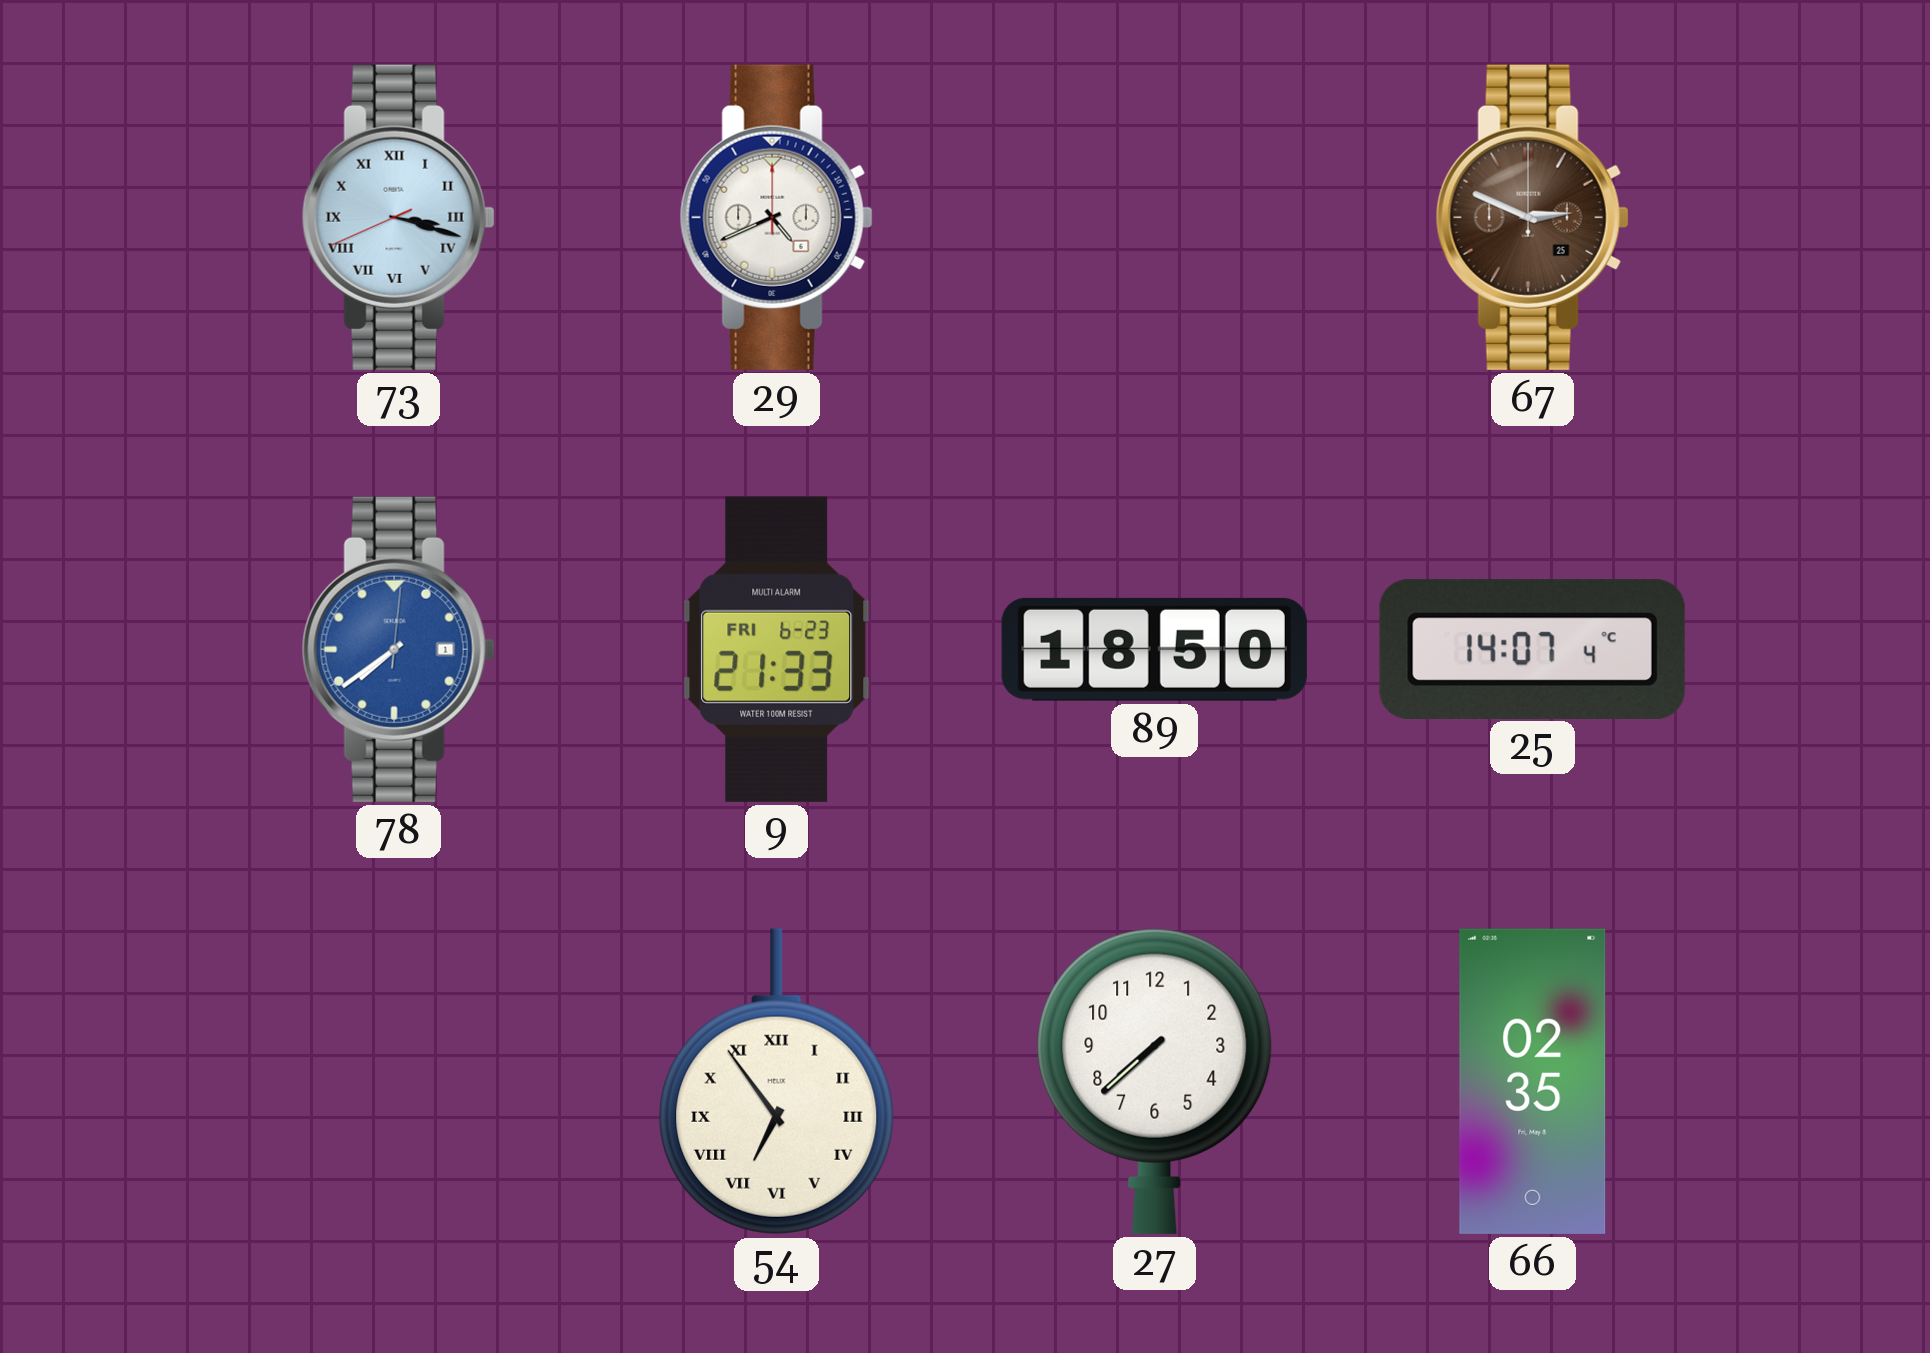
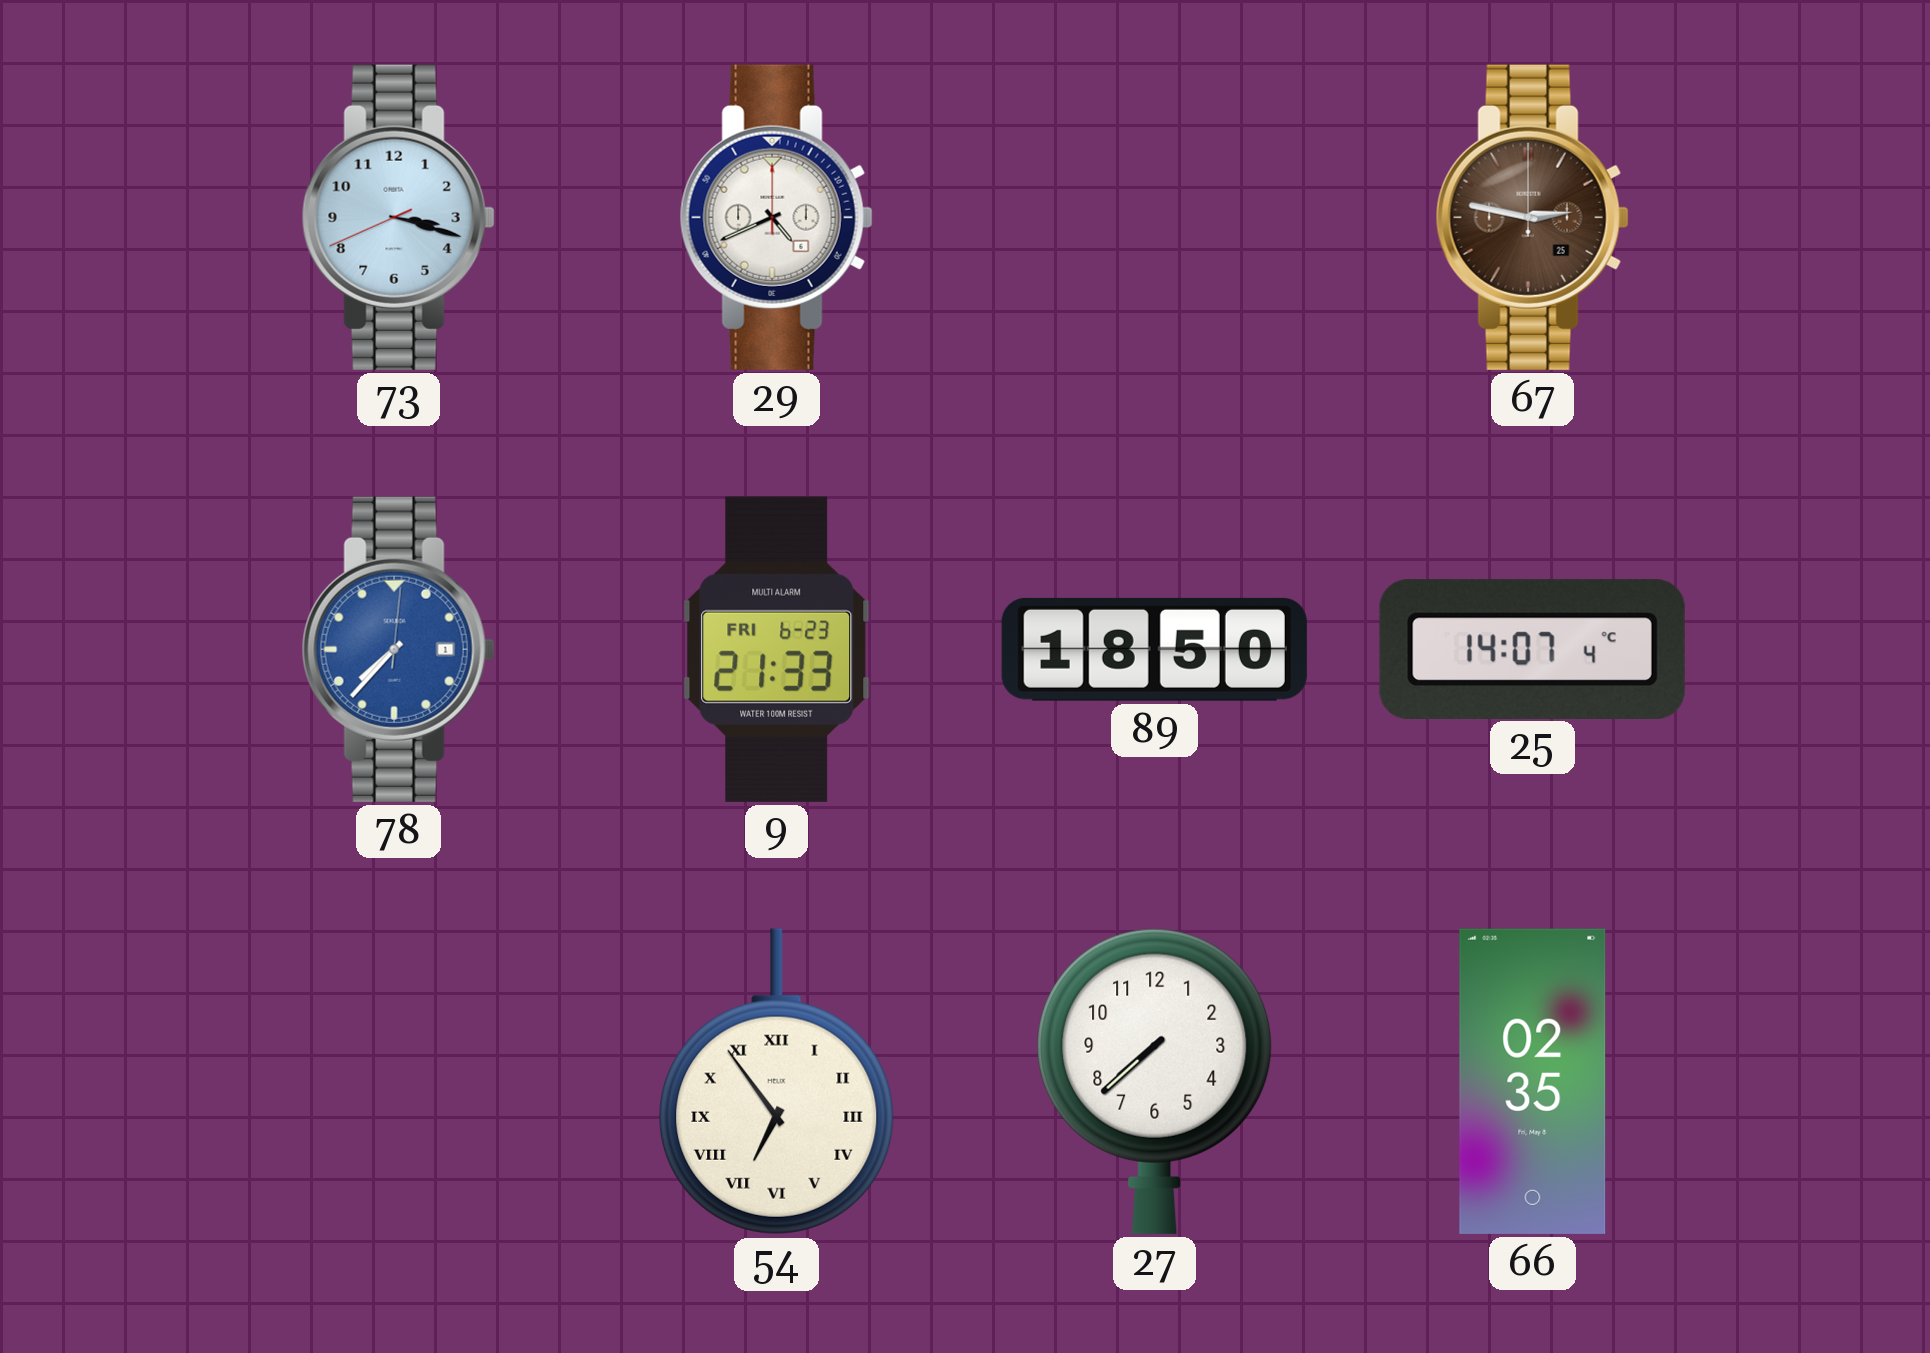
73 numerals: Roman -> Arabic (398, 217)
67: 2:49 -> 2:47 (1532, 217)
78: 7:39 -> 7:37 (398, 649)
